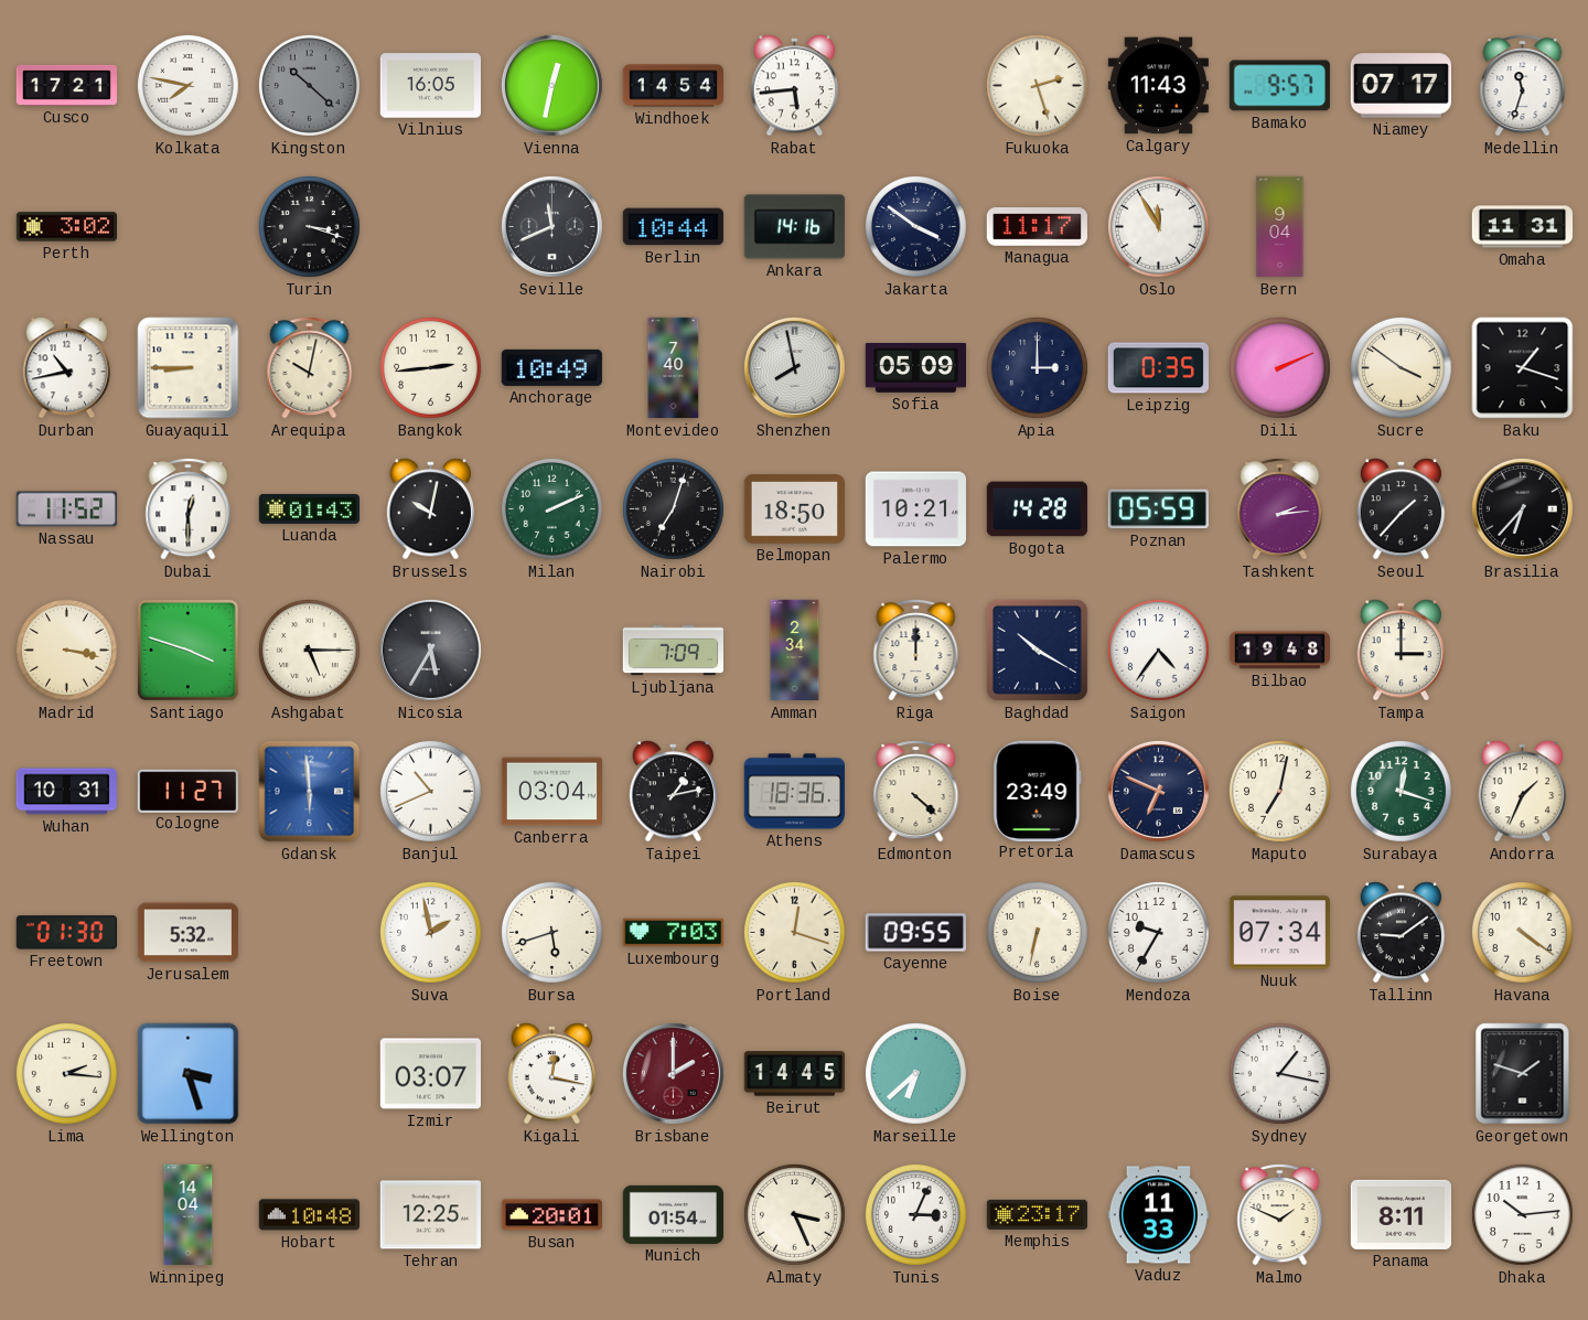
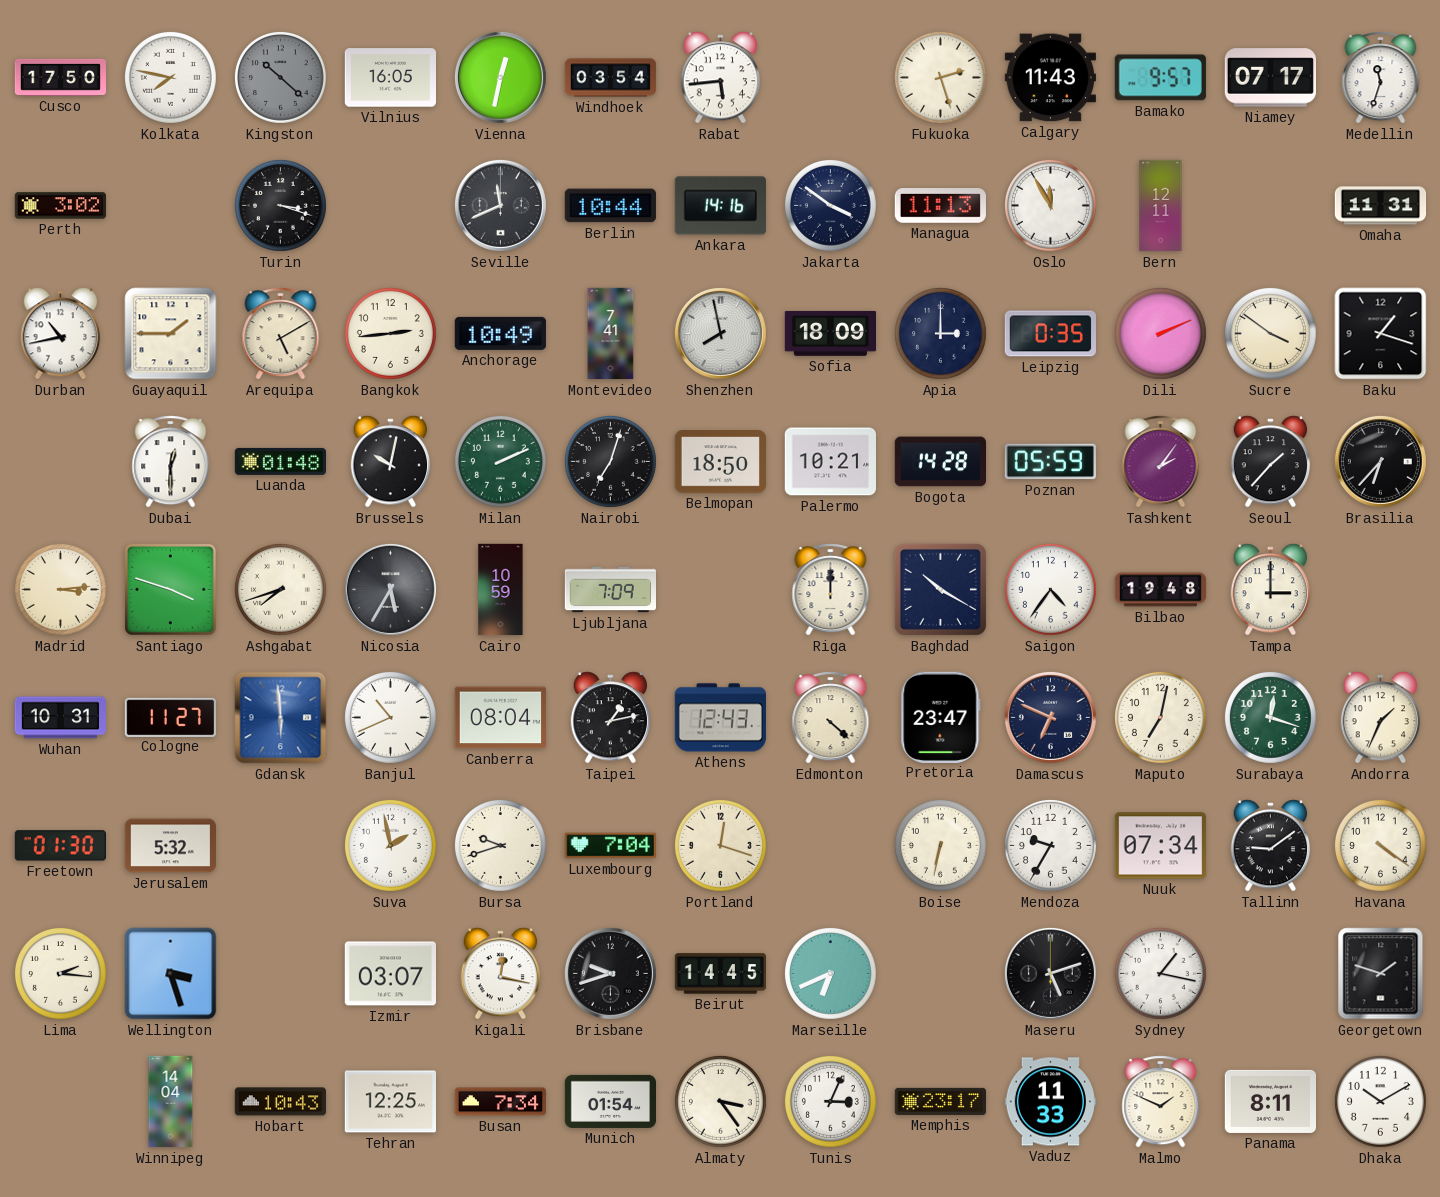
Cusco: 17:21 -> 17:50 (61, 77)
Windhoek: 14:54 -> 03:54 (611, 78)
Managua: 11:17 -> 11:13 (940, 206)
Bern: 9:04 -> 12:11 (1161, 206)
Guayaquil: 8:45 -> 1:45 (171, 334)
Arequipa: 10:02 -> 5:10 (281, 334)
Montevideo: 7:40 -> 7:41 (611, 334)
Sofia: 05:09 -> 18:09 (830, 333)
Nassau: 11:52 -> none (66, 509)
Luanda: 01:43 -> 01:48 (280, 461)
Tashkent: 2:14 -> 2:06 (1161, 462)
Madrid: 3:17 -> 3:14 (60, 589)
Ashgabat: 5:15 -> 7:42 (280, 589)
Cairo: none -> 10:59 (501, 590)
Amman: 2:34 -> none (795, 651)
Canberra: 03:04 -> 08:04 (500, 718)
Athens: 18:36 -> 12:43 (720, 718)
Pretoria: 23:49 -> 23:47 (941, 717)
Bursa: 5:42 -> 9:42 (500, 845)
Luxembourg: 7:03 -> 7:04 (610, 846)
Cayenne: 09:55 -> none (915, 933)
Brisbane: 2:00 -> 9:42 (610, 973)
Brisbane dial: burgundy -> black (610, 973)
Marseille: 6:38 -> 6:41 (830, 973)
Maseru: none -> 5:12 (1050, 973)
Hobart: 10:48 -> 10:43 (280, 1102)
Busan: 20:01 -> 7:34 (500, 1102)
Almaty: 3:26 -> 3:24 (720, 1101)
Dhaka: 10:14 -> 10:10 (1380, 1101)
